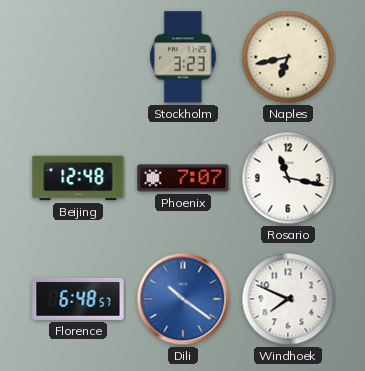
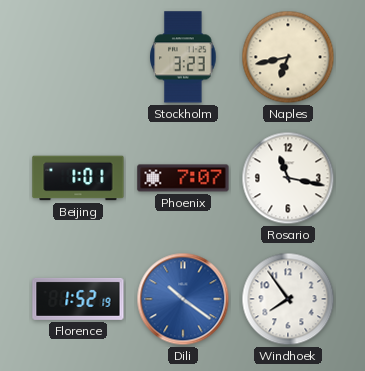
Beijing: 12:48 -> 1:01 (78, 178)
Florence: 6:48 -> 1:52 (78, 299)
Windhoek: 7:49 -> 7:54 (288, 299)
